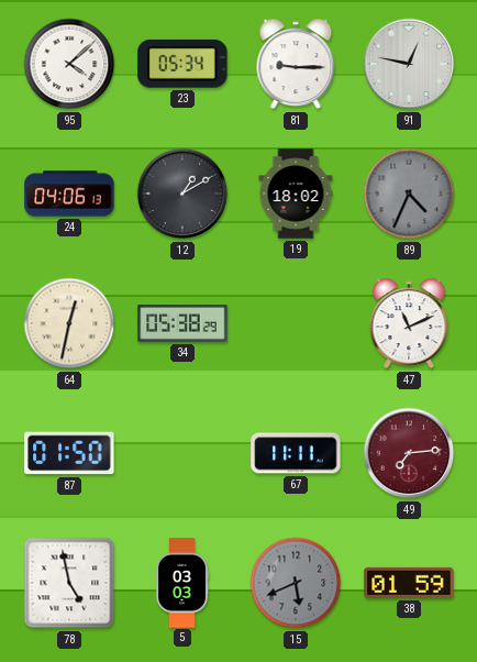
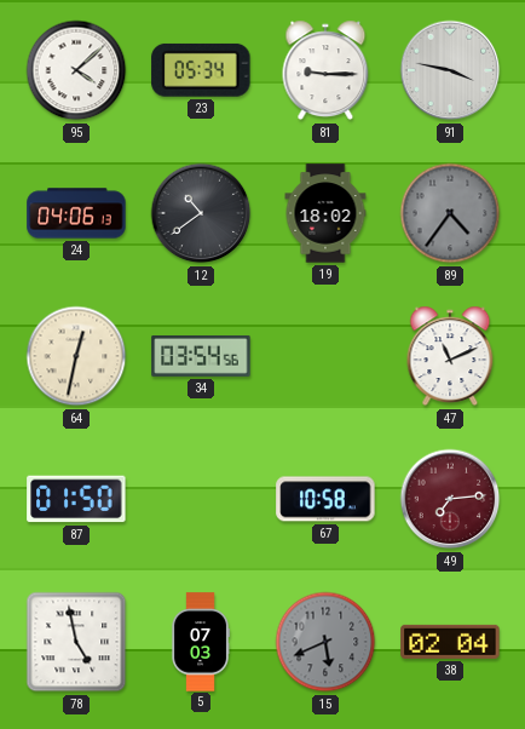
91: 12:47 -> 3:47 (450, 70)
12: 1:10 -> 10:39 (201, 213)
89: 4:34 -> 4:36 (450, 213)
34: 05:38 -> 03:54 (201, 356)
67: 11:11 -> 10:58 (325, 499)
5: 03:03 -> 07:03 (201, 642)
38: 01:59 -> 02:04 (450, 642)
